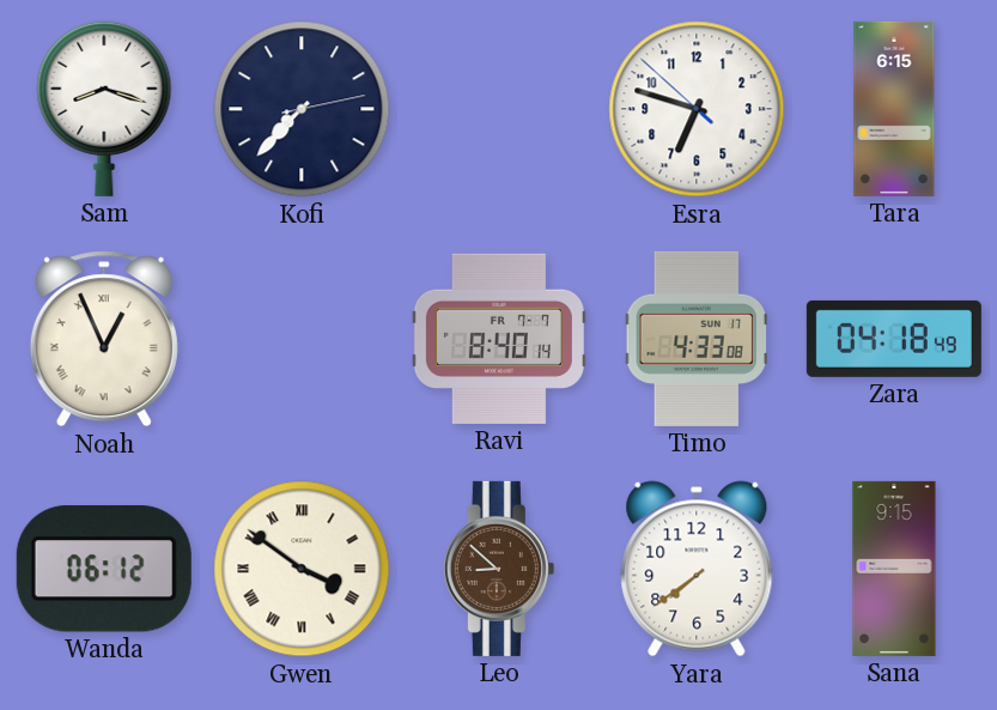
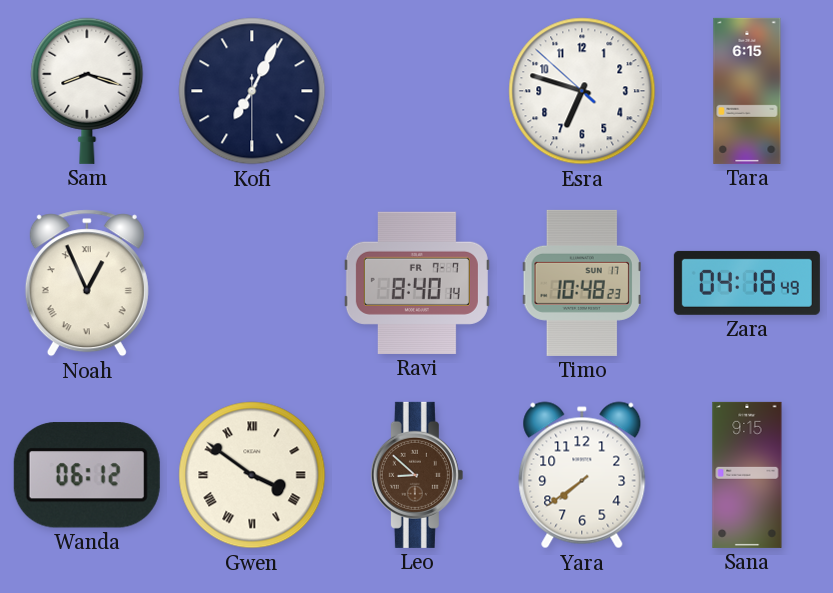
Kofi: 7:37 -> 7:04 (252, 91)
Timo: 4:33 -> 10:48 (582, 283)
